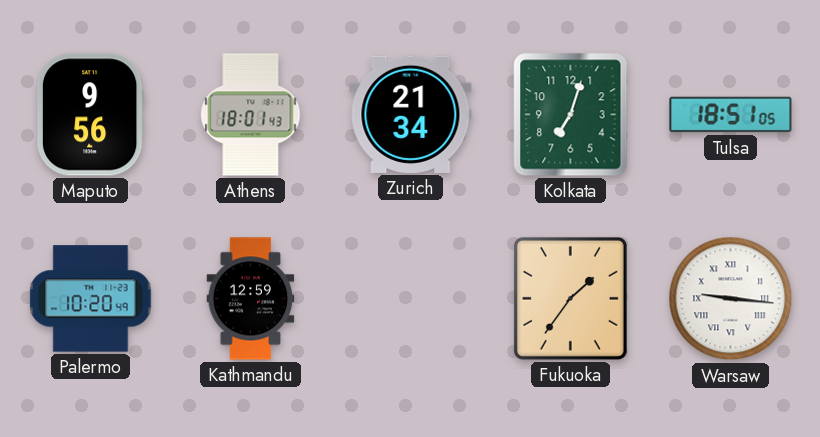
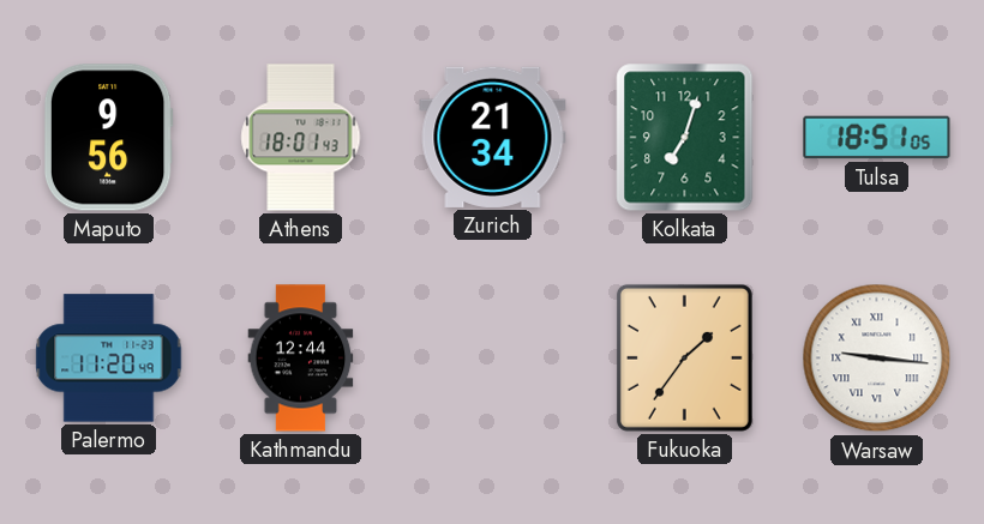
Palermo: 10:20 -> 11:20 (109, 359)
Kathmandu: 12:59 -> 12:44 (301, 359)
